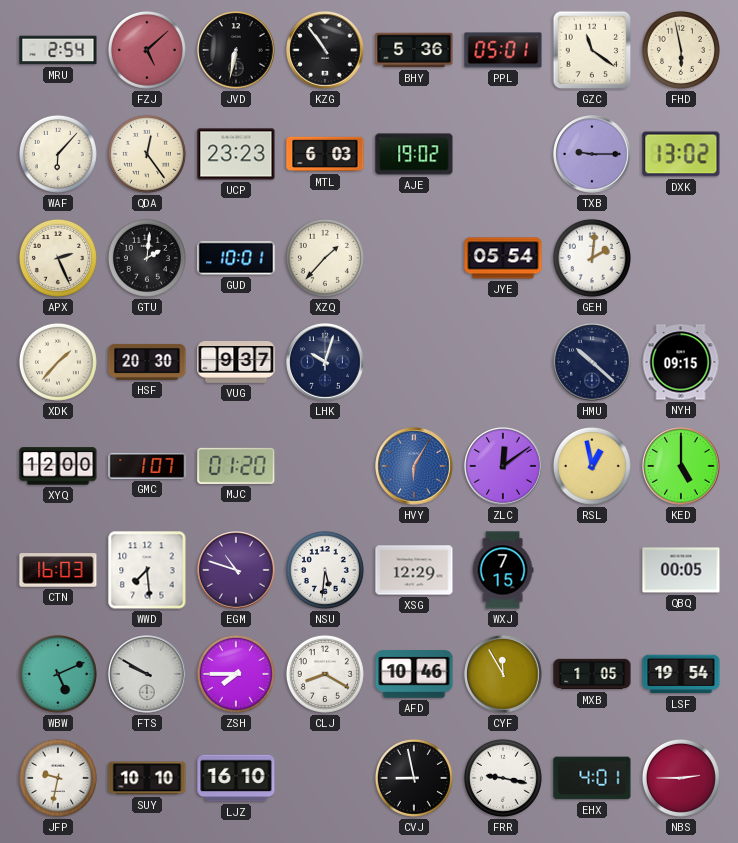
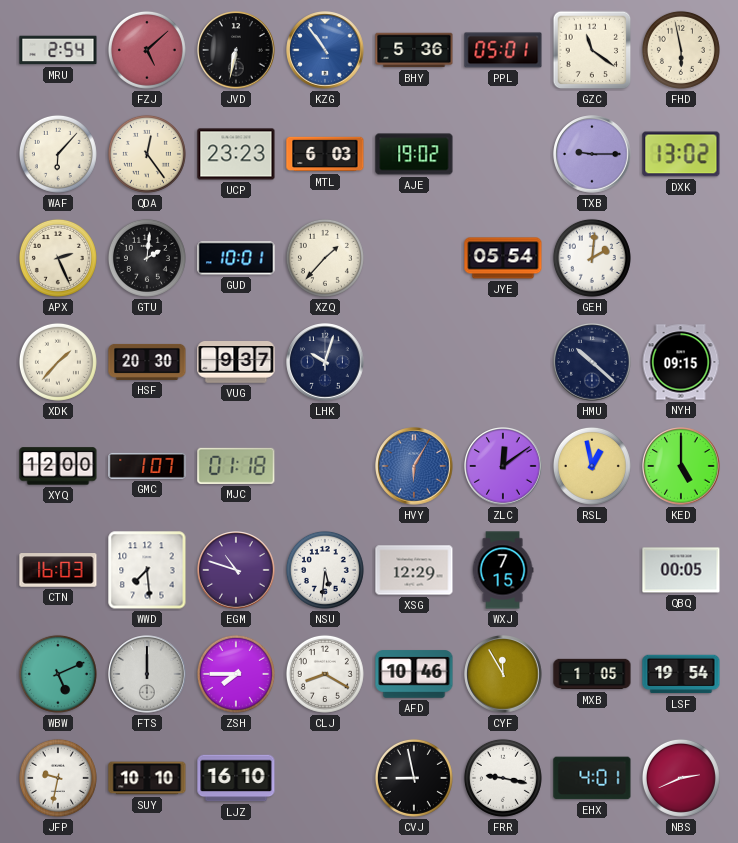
KZG dial: black -> blue (325, 50)
MJC: 01:20 -> 01:18 (236, 466)
FTS: 9:50 -> 12:00 (147, 674)
NBS: 2:45 -> 2:41 (681, 778)
